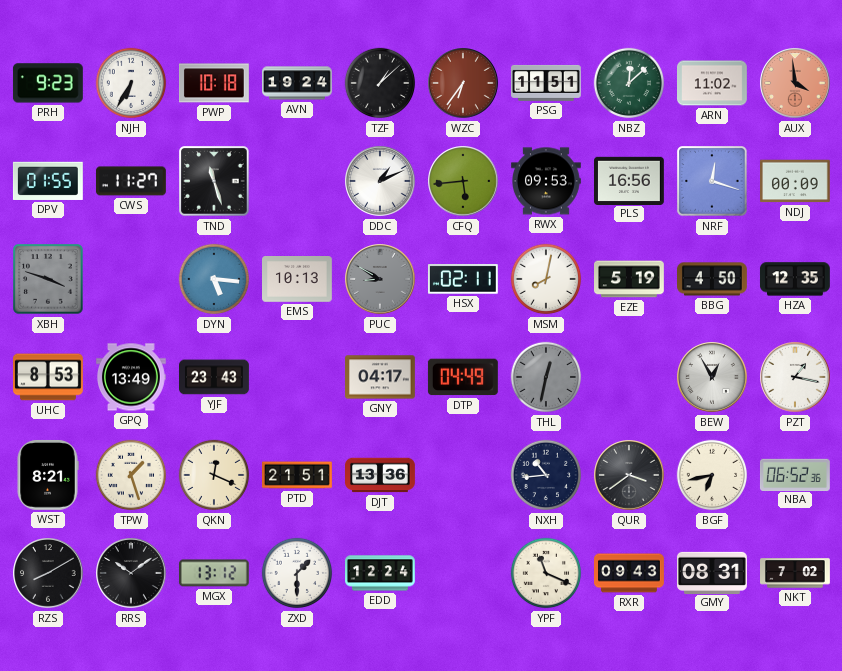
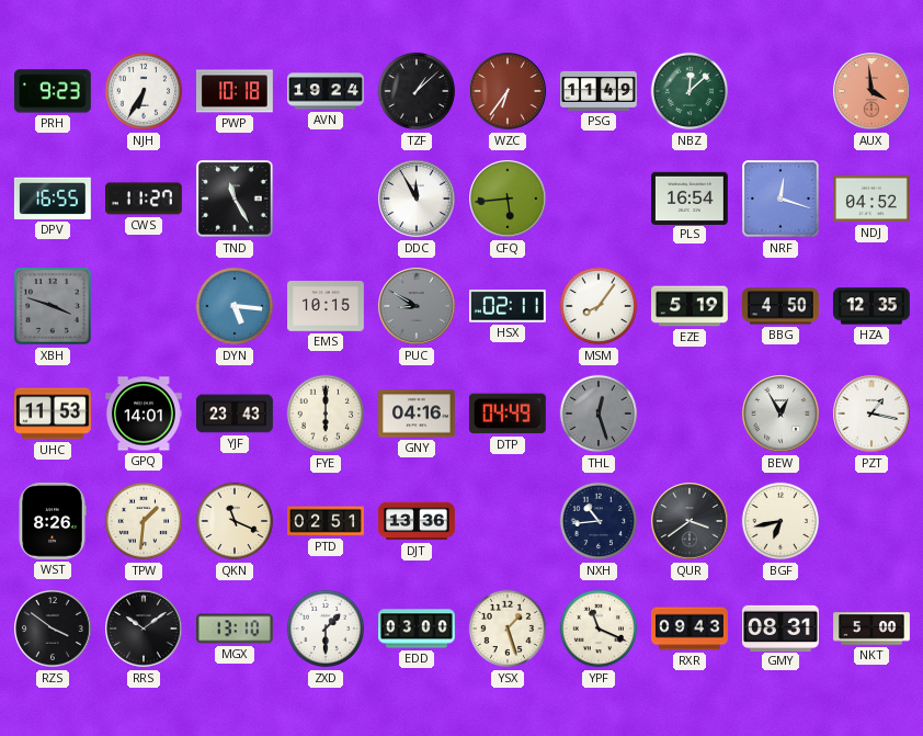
PSG: 11:51 -> 11:49 (600, 91)
ARN: 11:02 -> none (713, 83)
DPV: 01:55 -> 16:55 (53, 199)
TND: 11:27 -> 11:25 (235, 199)
DDC: 1:11 -> 11:55 (417, 199)
RWX: 09:53 -> none (546, 181)
PLS: 16:56 -> 16:54 (691, 197)
NDJ: 00:09 -> 04:52 (873, 199)
EMS: 10:13 -> 10:15 (327, 306)
MSM: 8:02 -> 8:06 (599, 306)
UHC: 8:53 -> 11:53 (54, 414)
GPQ: 13:49 -> 14:01 (145, 414)
FYE: none -> 6:00 (326, 414)
GNY: 04:17 -> 04:16 (418, 414)
THL: 12:32 -> 12:27 (599, 414)
WST: 8:21 -> 8:26 (53, 521)
TPW: 1:27 -> 1:31 (144, 521)
QKN: 12:19 -> 11:19 (235, 521)
PTD: 21:51 -> 02:51 (327, 521)
NBA: 06:52 -> none (795, 474)
RZS: 8:10 -> 3:51 (53, 629)
MGX: 13:12 -> 13:10 (235, 629)
EDD: 12:24 -> 03:00 (418, 629)
YSX: none -> 1:27 (508, 629)
NKT: 7:02 -> 5:00 (873, 629)
